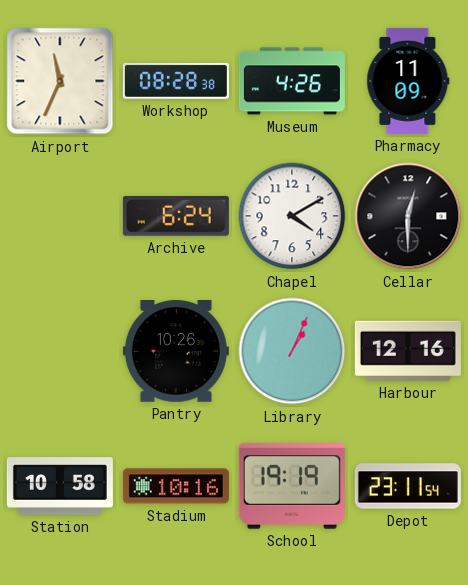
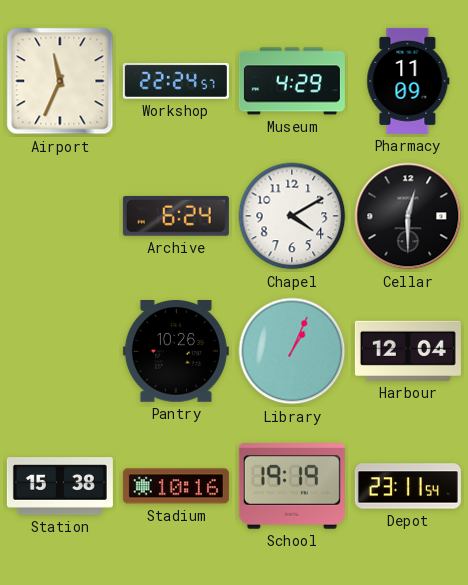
Workshop: 08:28 -> 22:24 (176, 81)
Museum: 4:26 -> 4:29 (292, 81)
Harbour: 12:16 -> 12:04 (408, 351)
Station: 10:58 -> 15:38 (60, 486)
